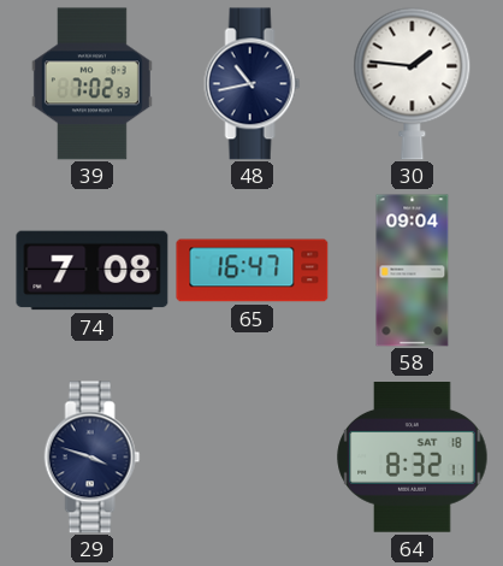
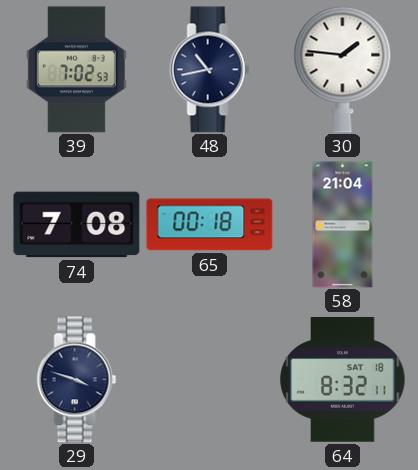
65: 16:47 -> 00:18 (210, 225)
58: 09:04 -> 21:04 (343, 225)
